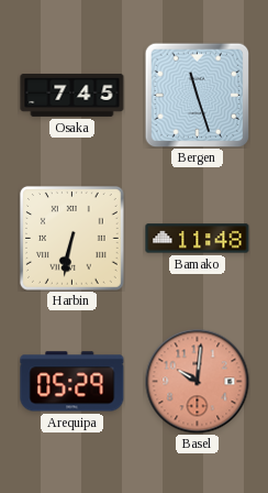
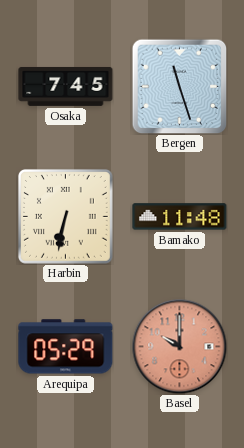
Basel: 10:01 -> 10:00 (179, 346)
